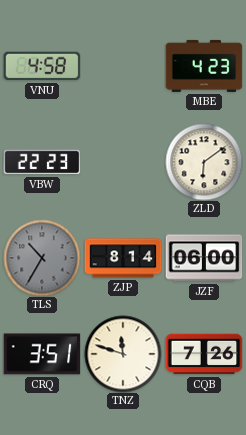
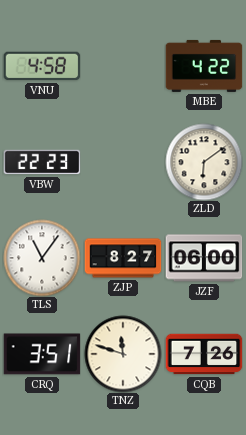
MBE: 4:23 -> 4:22 (204, 66)
TLS: 10:35 -> 11:06 (42, 258)
TLS dial: grey -> white (42, 258)
ZJP: 8:14 -> 8:27 (123, 258)
